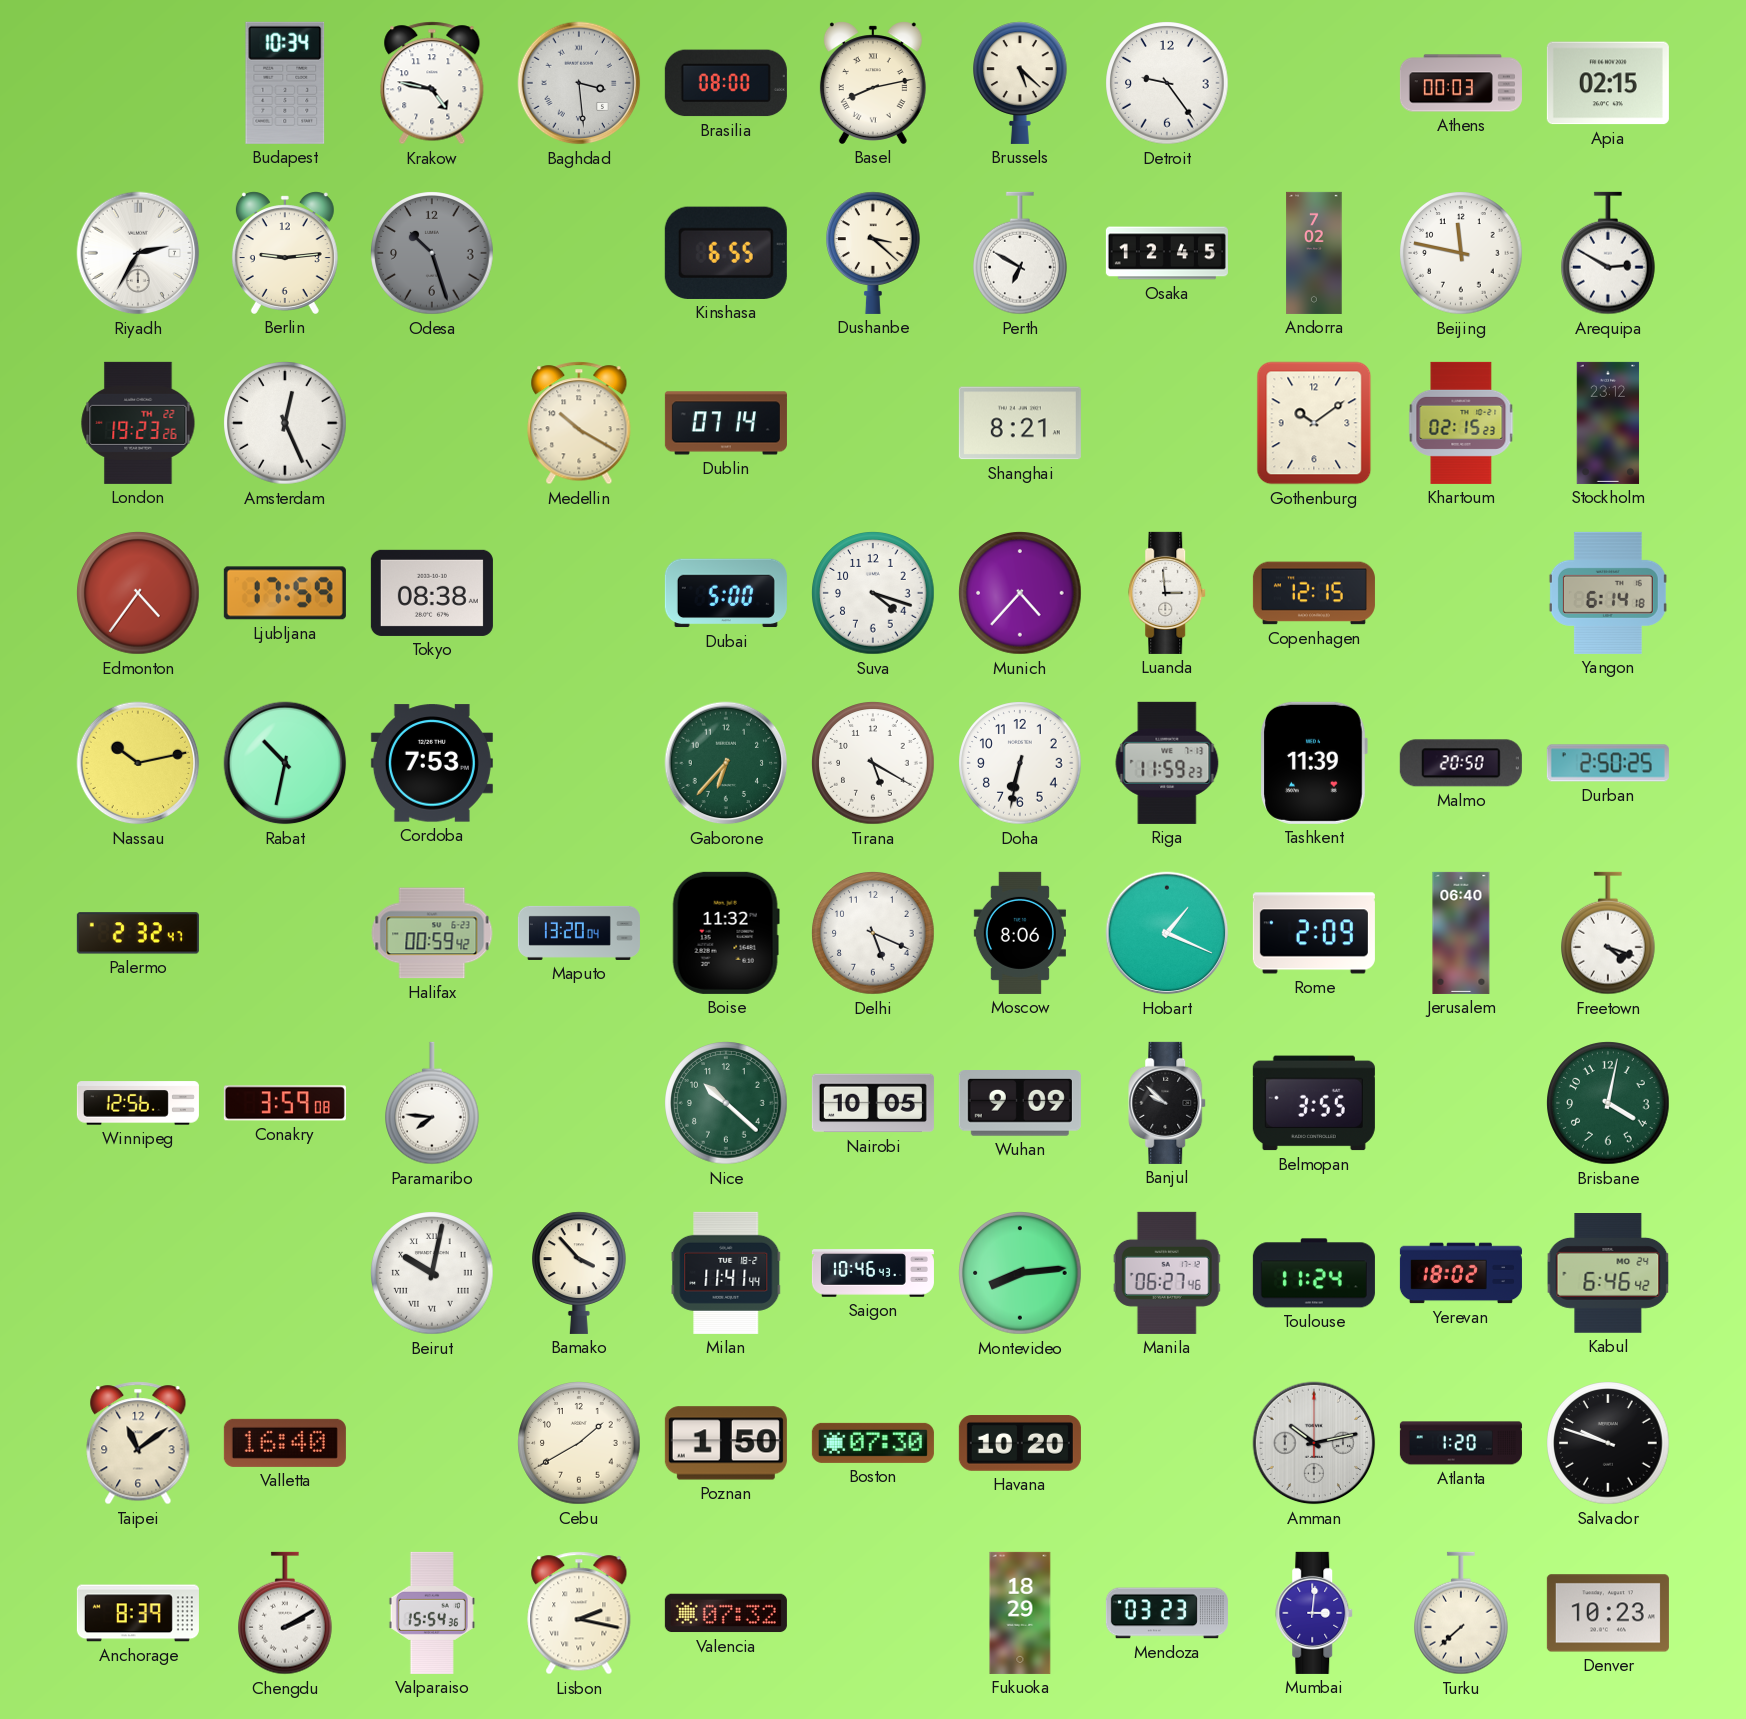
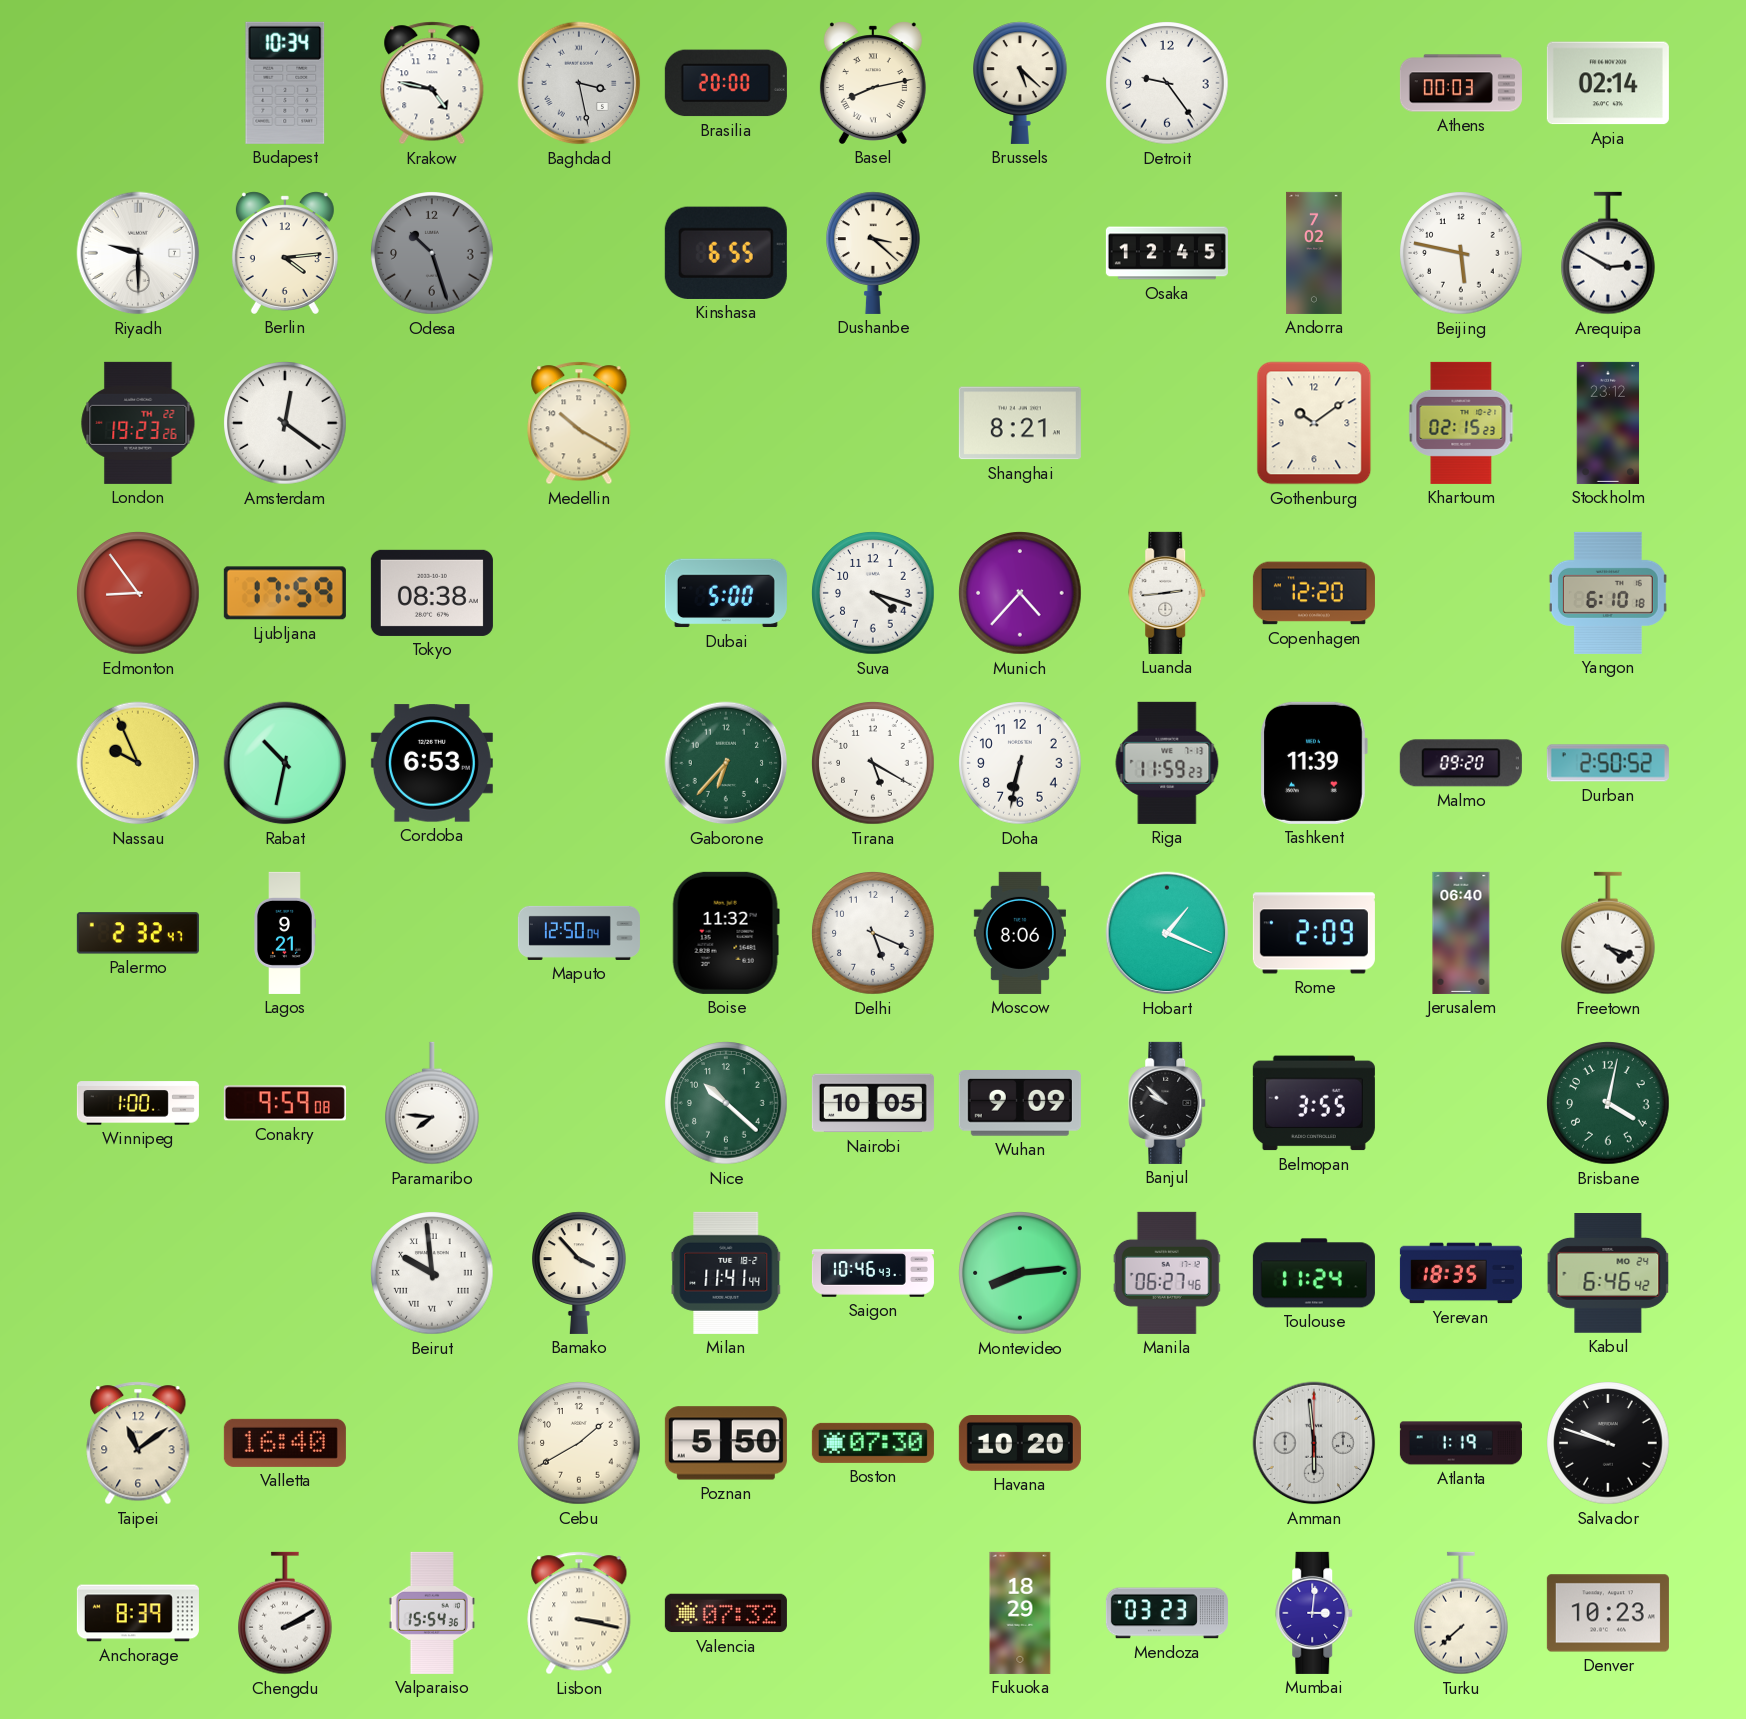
Baghdad: 3:29 -> 3:28 (579, 83)
Brasilia: 08:00 -> 20:00 (726, 83)
Apia: 02:15 -> 02:14 (1608, 83)
Riyadh: 2:35 -> 9:30 (138, 253)
Berlin: 9:14 -> 4:14 (285, 253)
Perth: 6:50 -> none (1021, 253)
Beijing: 11:47 -> 5:47 (1461, 253)
Amsterdam: 12:26 -> 12:21 (285, 423)
Dublin: 07:14 -> none (726, 423)
Edmonton: 4:36 -> 8:54 (138, 593)
Luanda: 2:59 -> 2:44 (1168, 593)
Copenhagen: 12:15 -> 12:20 (1314, 593)
Yangon: 6:14 -> 6:10 (1608, 593)
Nassau: 10:13 -> 9:56 (138, 763)
Cordoba: 7:53 -> 6:53 (432, 763)
Malmo: 20:50 -> 09:20 (1461, 763)
Durban: 2:50:25 -> 2:50:52 (1608, 763)
Lagos: none -> 9:21 (285, 933)
Halifax: 00:59 -> none (432, 933)
Maputo: 13:20 -> 12:50 (579, 933)
Winnipeg: 12:56 -> 1:00 (138, 1103)
Conakry: 3:59 -> 9:59 (285, 1103)
Beirut: 10:02 -> 9:59 (432, 1273)
Yerevan: 18:02 -> 18:35 (1461, 1273)
Poznan: 1:50 -> 5:50 (726, 1443)
Amman: 10:13 -> 5:59 (1314, 1443)
Atlanta: 1:20 -> 1:19 (1461, 1443)
Lisbon: 2:17 -> 3:17 (579, 1613)
